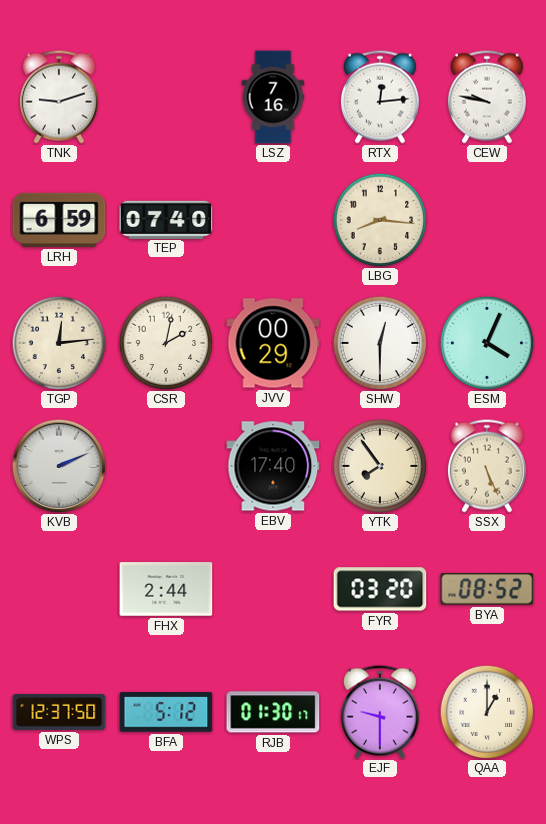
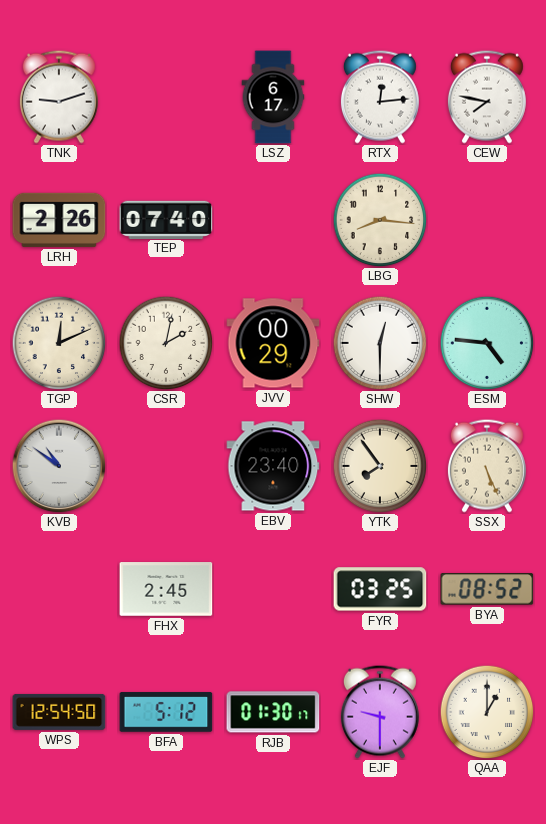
LSZ: 7:16 -> 6:17 (273, 97)
CEW: 9:47 -> 7:47 (487, 97)
LRH: 6:59 -> 2:26 (59, 220)
TGP: 12:14 -> 12:11 (59, 343)
ESM: 4:04 -> 4:46 (487, 343)
KVB: 2:11 -> 10:51 (59, 466)
EBV: 17:40 -> 23:40 (273, 466)
FHX: 2:44 -> 2:45 (166, 589)
FYR: 03:20 -> 03:25 (380, 589)
WPS: 12:37 -> 12:54 (59, 712)
